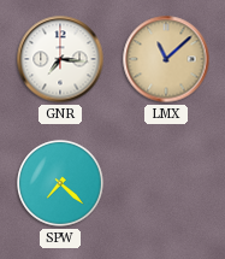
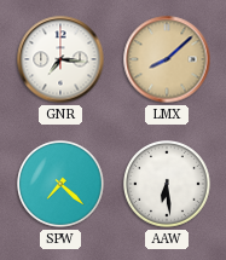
LMX: 11:08 -> 8:08 (167, 59)
AAW: none -> 6:29 (168, 185)
